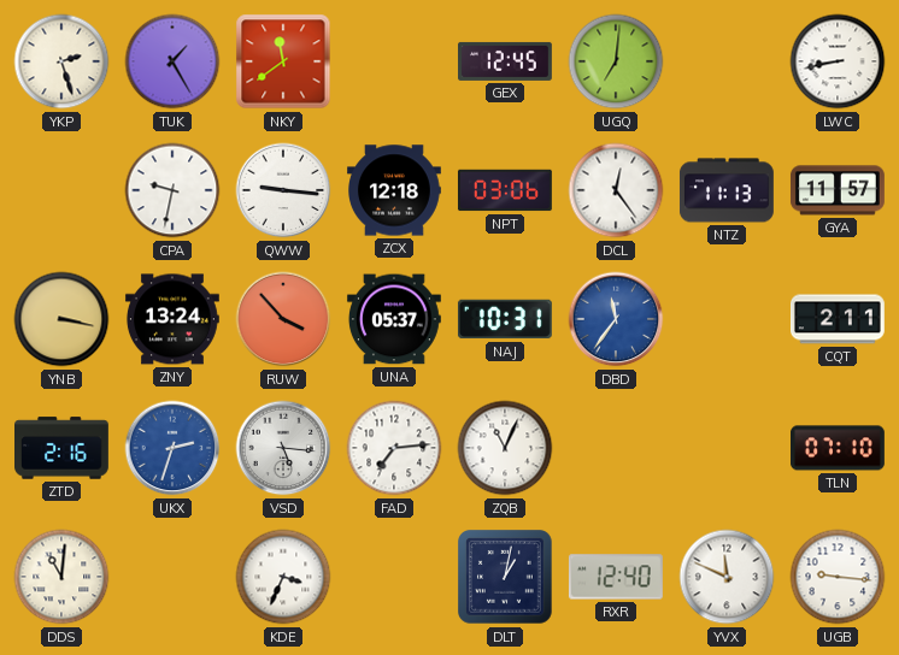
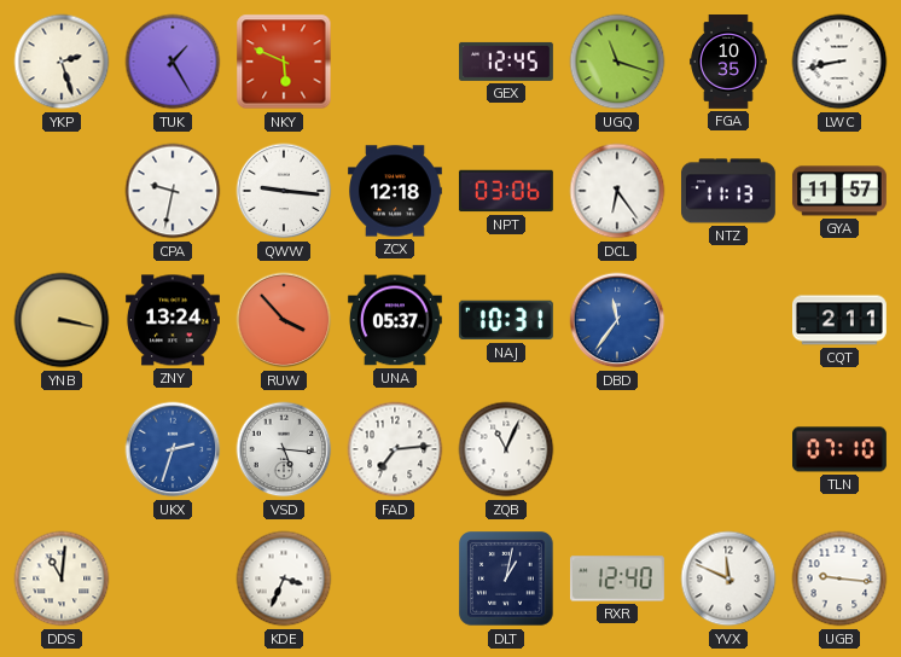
NKY: 11:39 -> 5:49 (284, 62)
UGQ: 7:01 -> 11:18 (617, 62)
FGA: none -> 10:35 (729, 63)
DCL: 12:24 -> 6:24 (617, 191)
ZTD: 2:16 -> none (63, 448)
